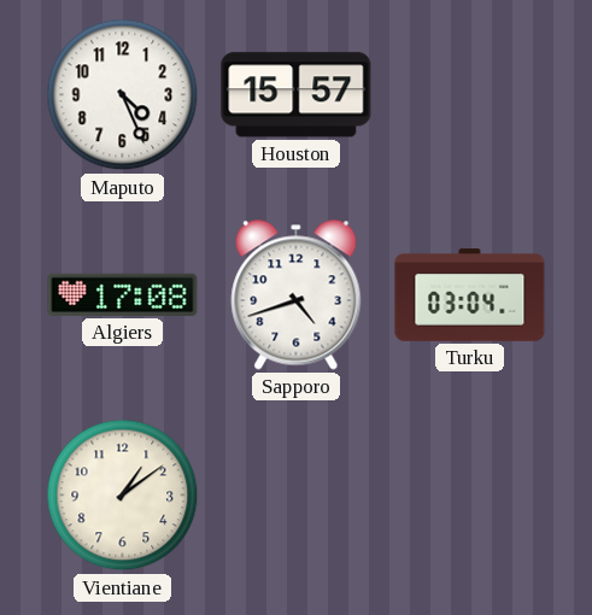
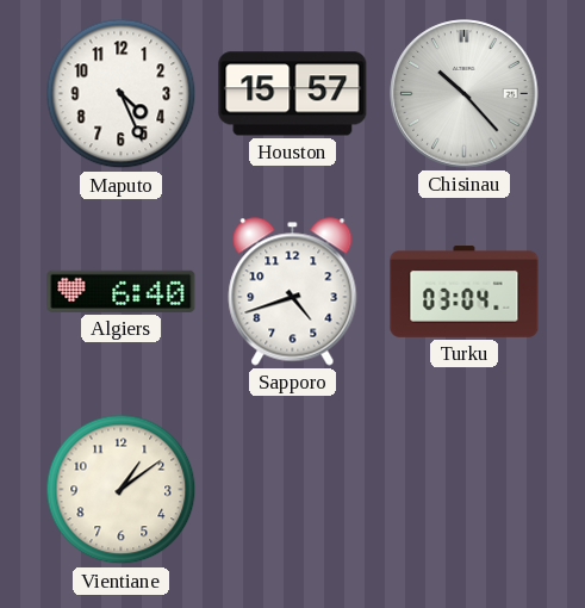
Chisinau: none -> 10:23 (465, 94)
Algiers: 17:08 -> 6:40 (122, 291)
